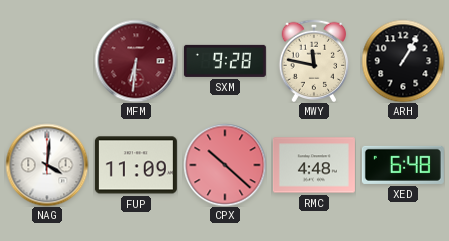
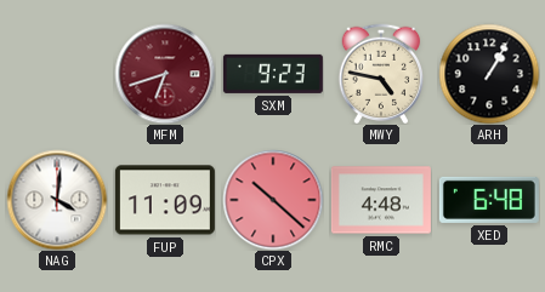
MFM: 6:31 -> 6:42 (165, 74)
SXM: 9:28 -> 9:23 (273, 74)
MWY: 11:47 -> 4:47 (381, 74)
